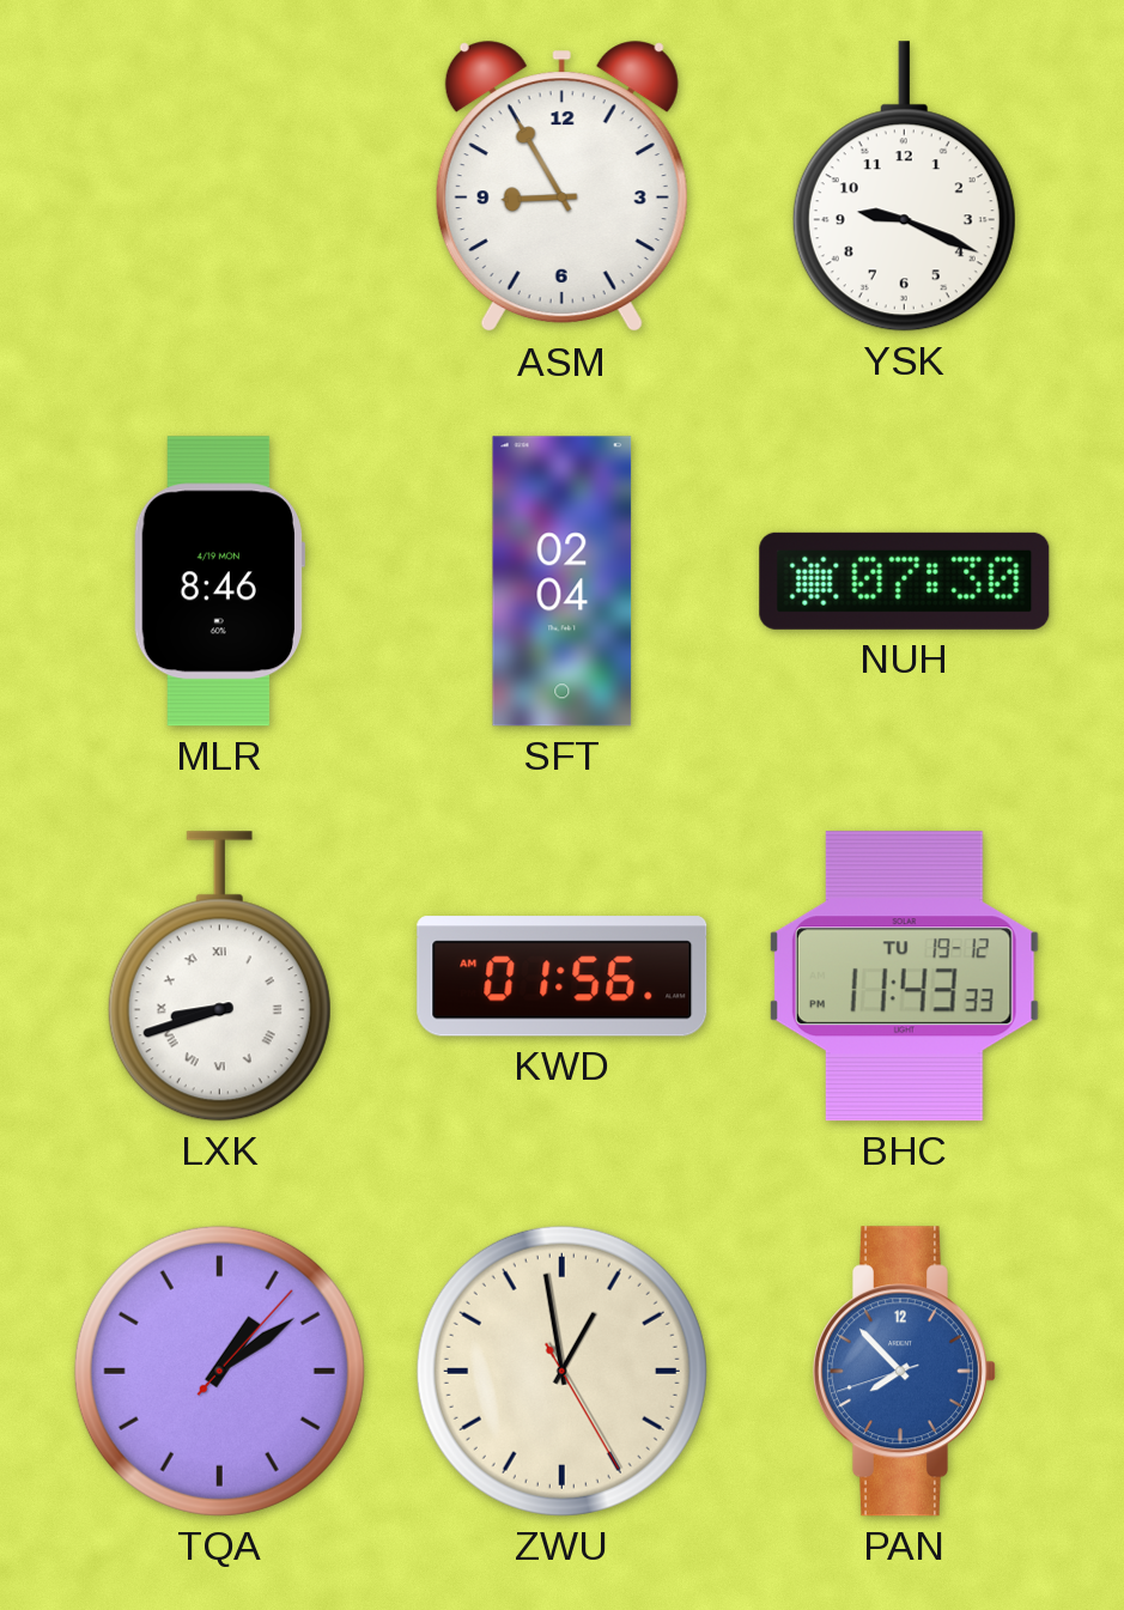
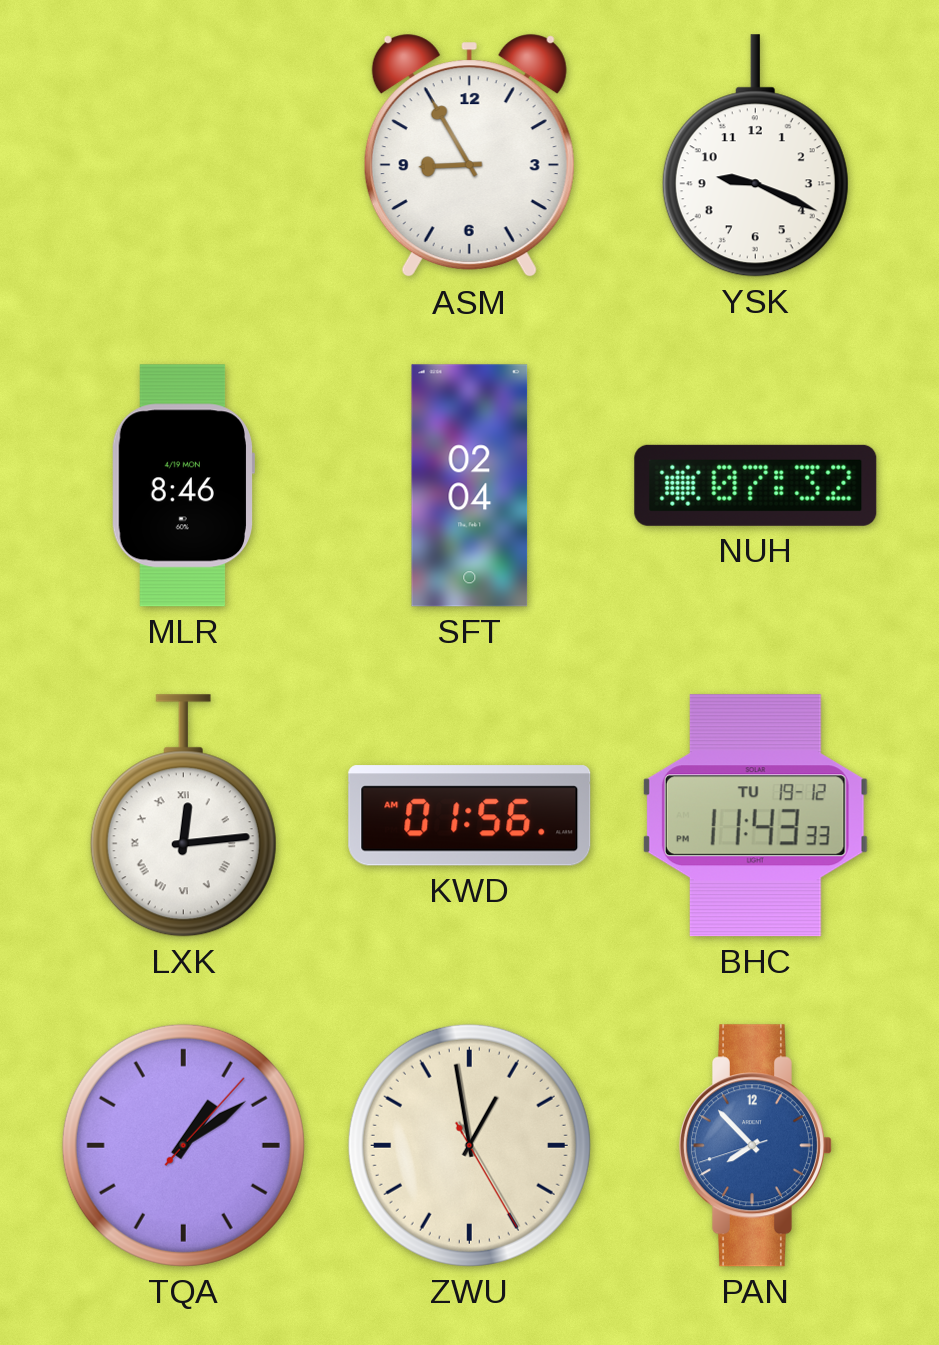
NUH: 07:30 -> 07:32 (756, 485)
LXK: 8:42 -> 12:14 (183, 816)
